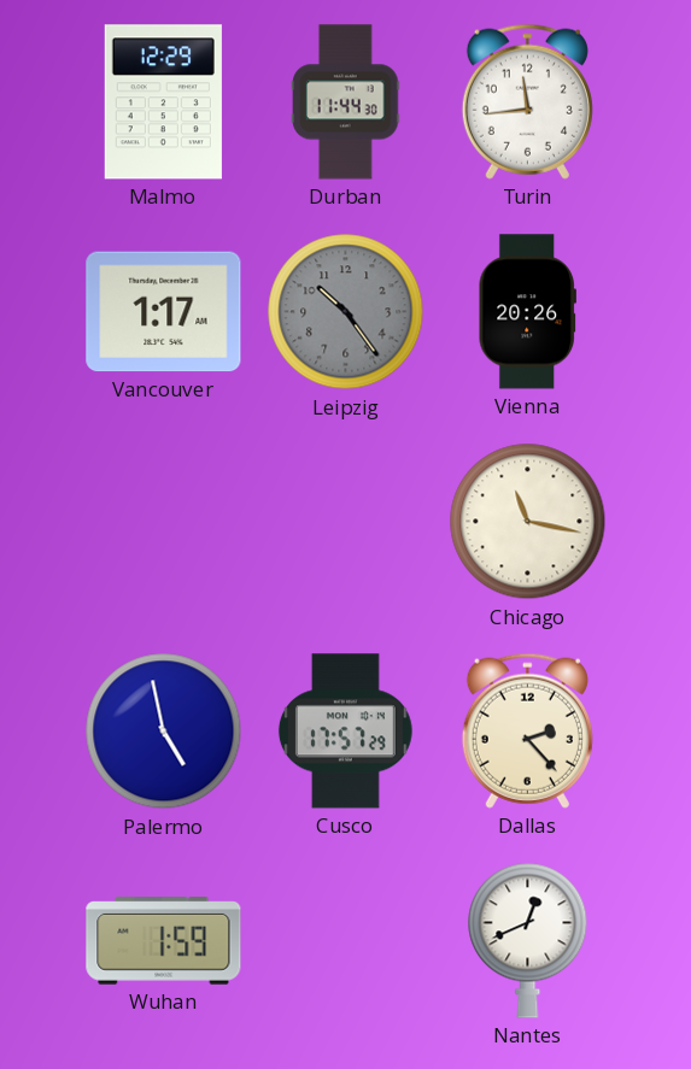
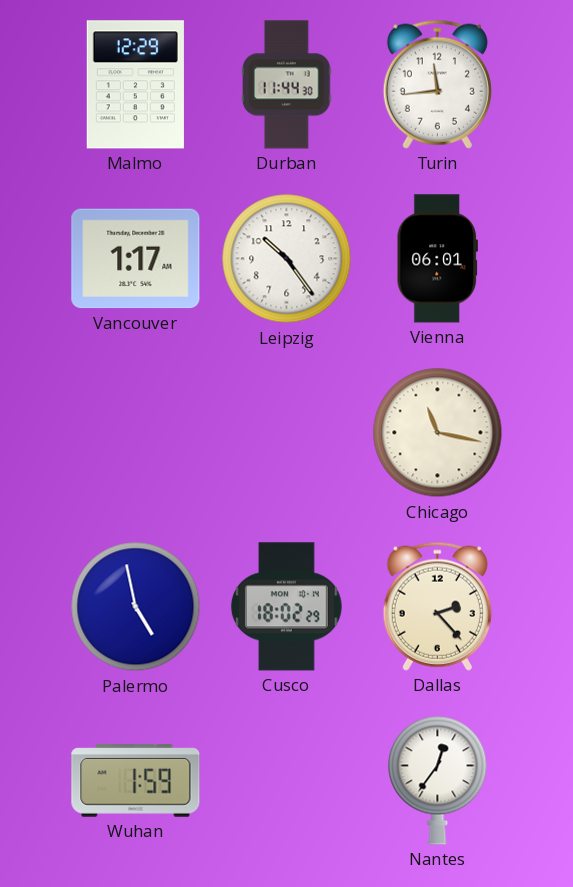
Leipzig dial: grey -> white (287, 259)
Vienna: 20:26 -> 06:01 (437, 259)
Cusco: 17:57 -> 18:02 (286, 607)
Nantes: 12:41 -> 12:36 (438, 780)
